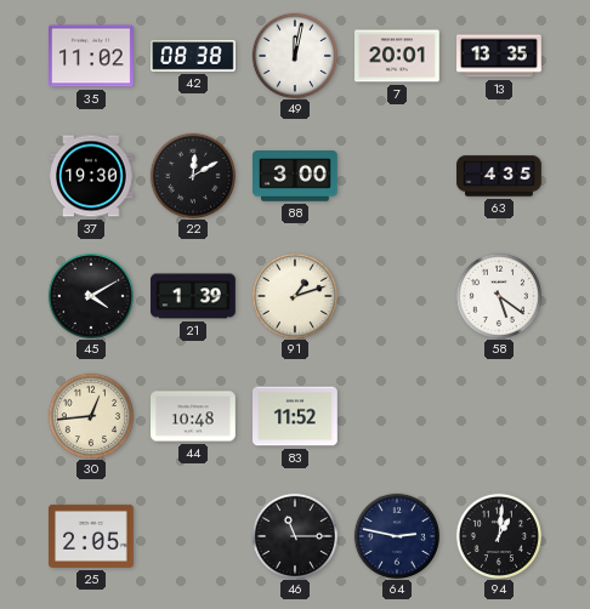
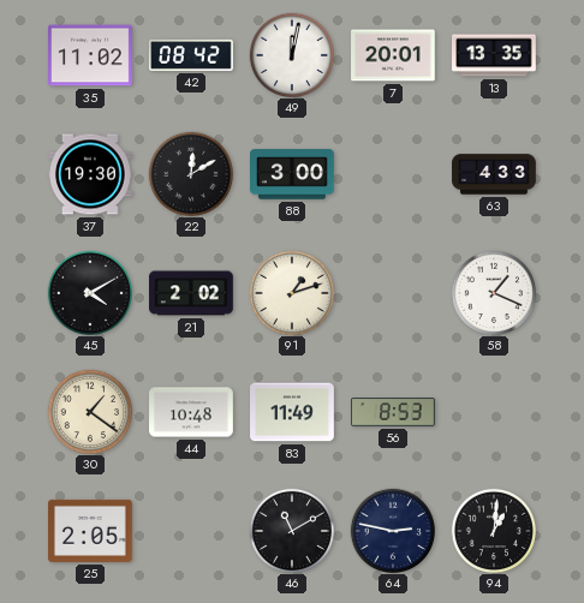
42: 08:38 -> 08:42 (192, 55)
63: 4:35 -> 4:33 (494, 174)
21: 1:39 -> 2:02 (192, 293)
58: 5:21 -> 1:19 (493, 292)
30: 12:44 -> 1:21 (89, 411)
83: 11:52 -> 11:49 (293, 412)
56: none -> 8:53 (393, 412)
46: 11:15 -> 11:10 (291, 530)
